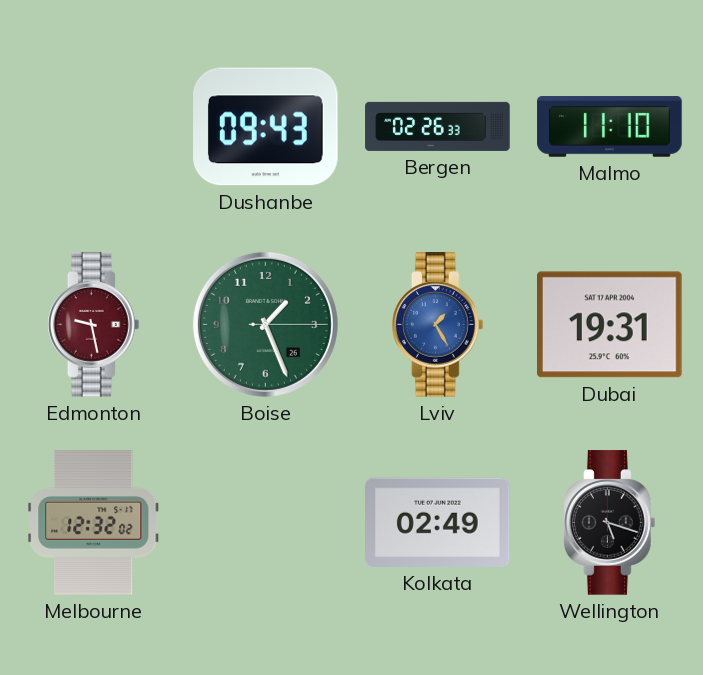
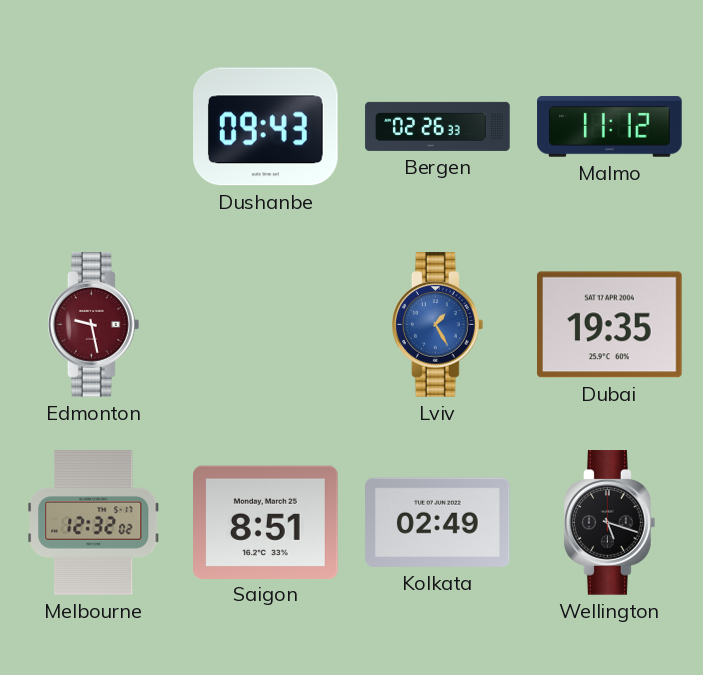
Malmo: 11:10 -> 11:12 (610, 127)
Boise: 1:26 -> none (265, 324)
Dubai: 19:31 -> 19:35 (610, 325)
Saigon: none -> 8:51 (266, 522)
